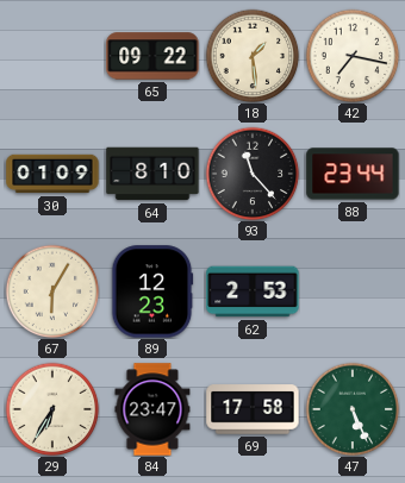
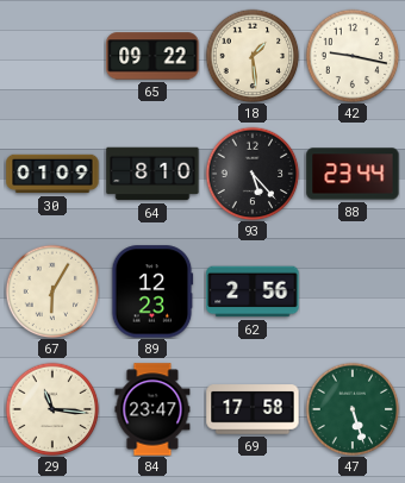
42: 7:17 -> 9:17 (353, 56)
93: 11:23 -> 5:23 (253, 174)
62: 2:53 -> 2:56 (253, 291)
29: 6:35 -> 11:16 (52, 409)
47: 5:26 -> 5:27 (353, 409)
